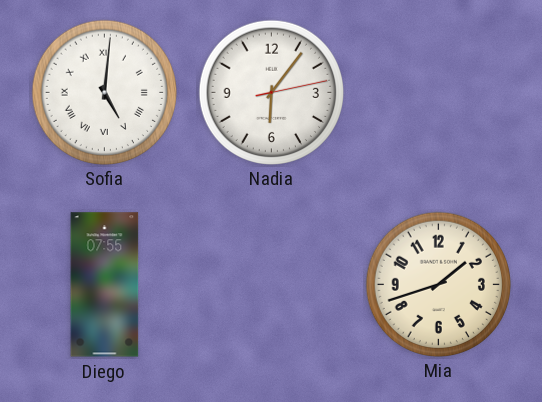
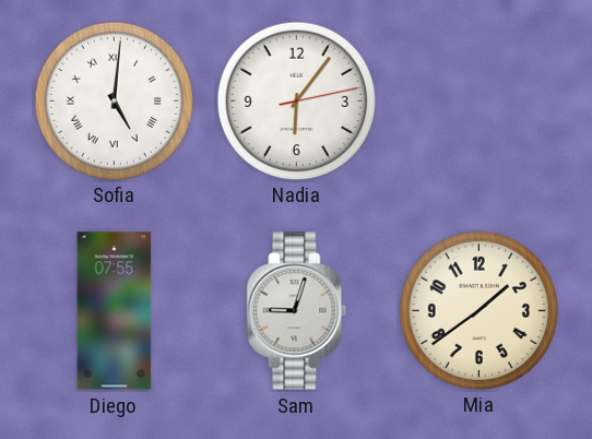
Sam: none -> 9:03 (297, 311)
Mia: 1:42 -> 1:39 (478, 310)
